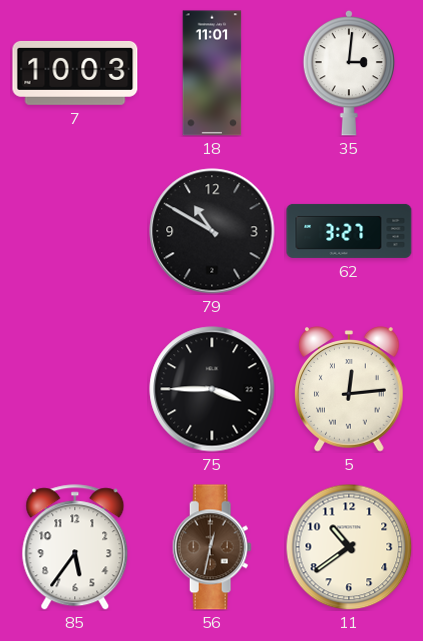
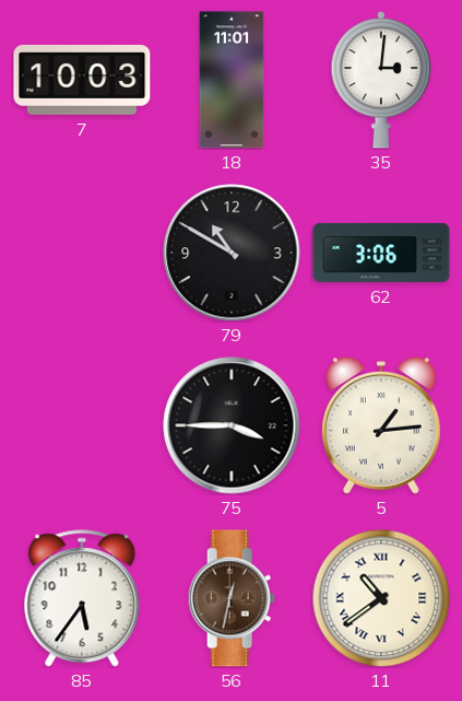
62: 3:27 -> 3:06 (381, 253)
5: 12:14 -> 1:14 (382, 425)
11 numerals: Arabic -> Roman (381, 598)
